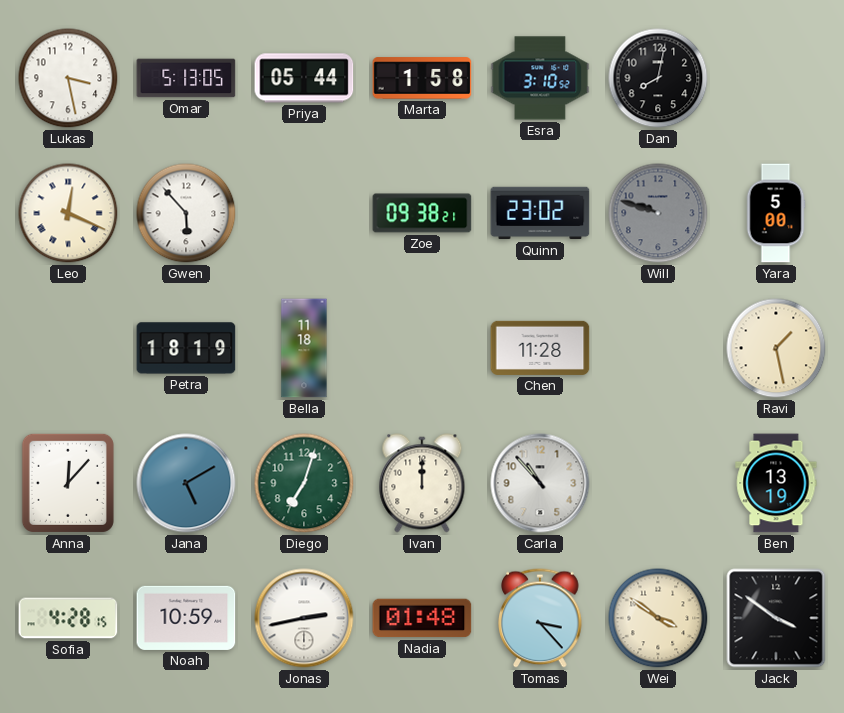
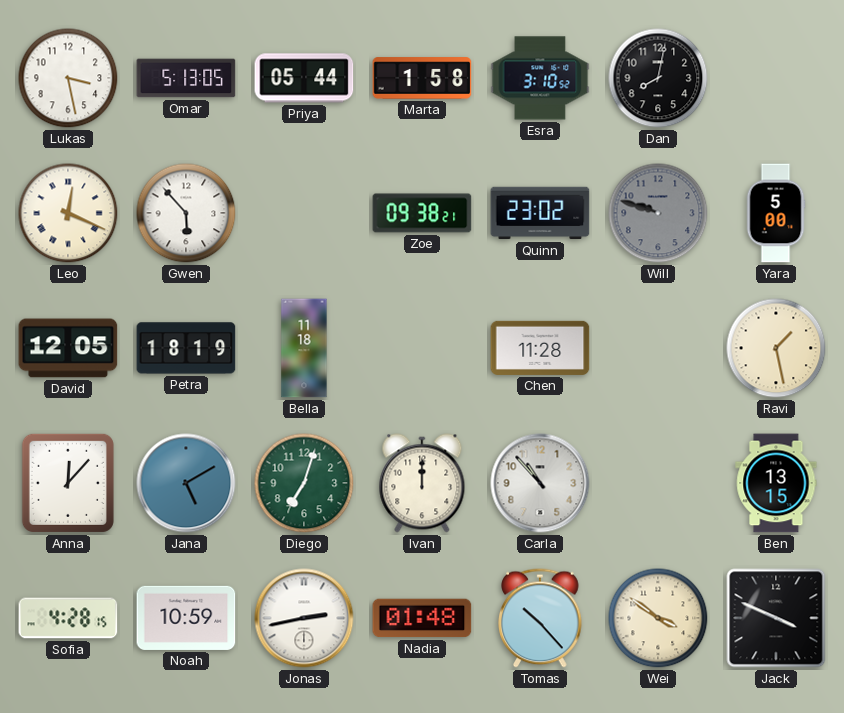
David: none -> 12:05 (68, 348)
Ben: 13:19 -> 13:15 (776, 483)
Tomas: 3:23 -> 10:23 (540, 618)
Jack: 3:51 -> 3:49 (776, 618)
